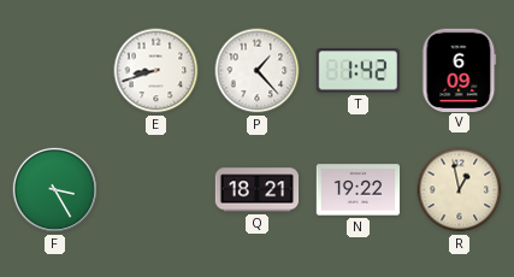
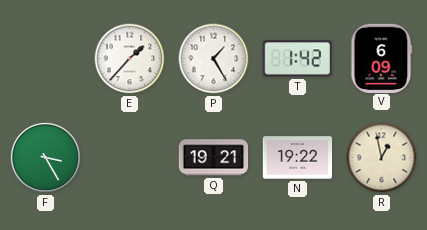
E: 8:42 -> 1:37 (130, 59)
P: 1:23 -> 1:25 (214, 59)
Q: 18:21 -> 19:21 (214, 158)
